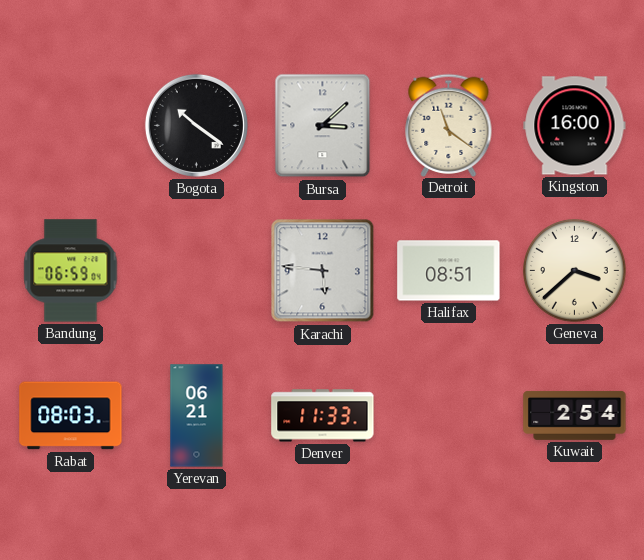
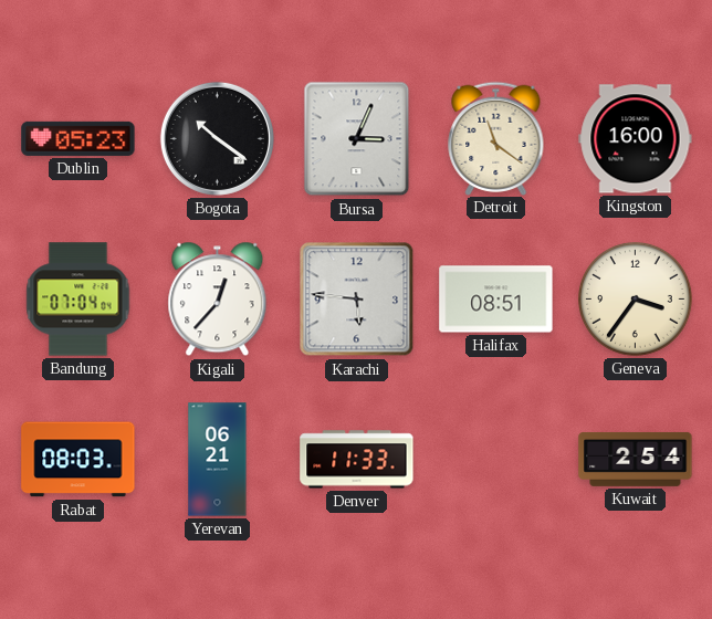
Dublin: none -> 05:23 (78, 138)
Bursa: 3:08 -> 3:04 (357, 139)
Bandung: 06:59 -> 07:04 (78, 300)
Kigali: none -> 12:37 (218, 300)
Geneva: 3:38 -> 3:36 (636, 300)
